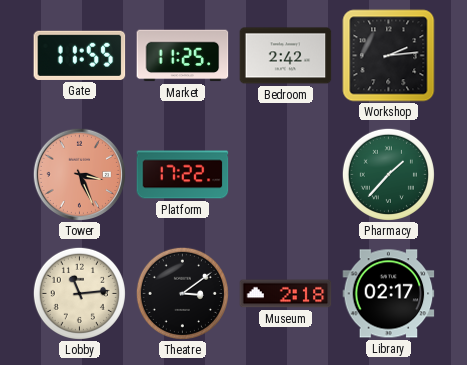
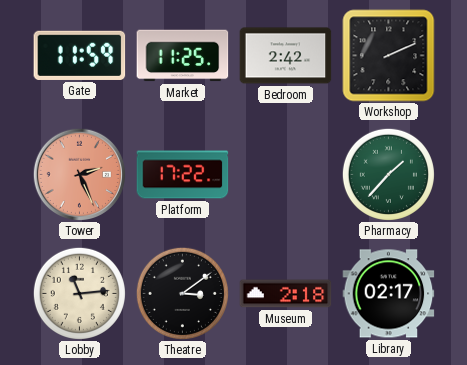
Gate: 11:55 -> 11:59 (80, 55)
Workshop: 2:14 -> 2:11 (389, 56)
Tower: 3:26 -> 2:26 (79, 174)
